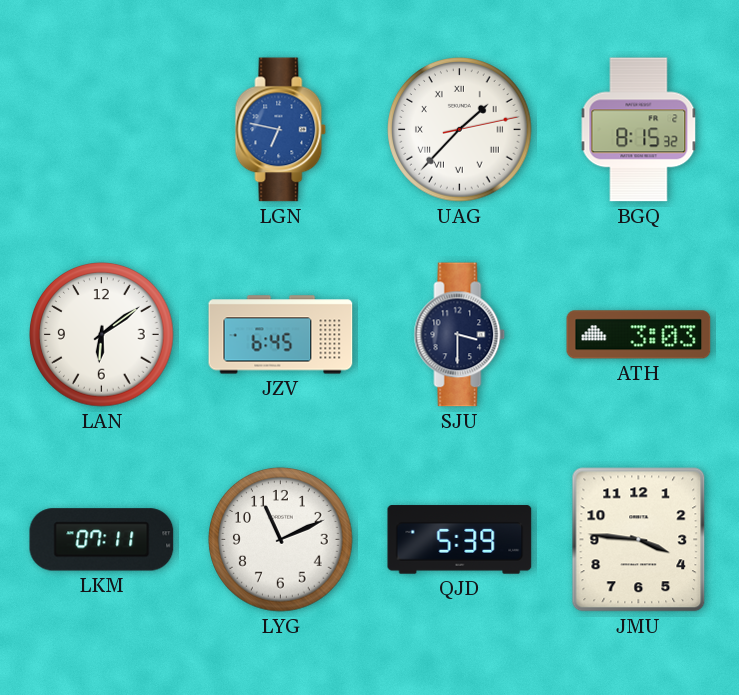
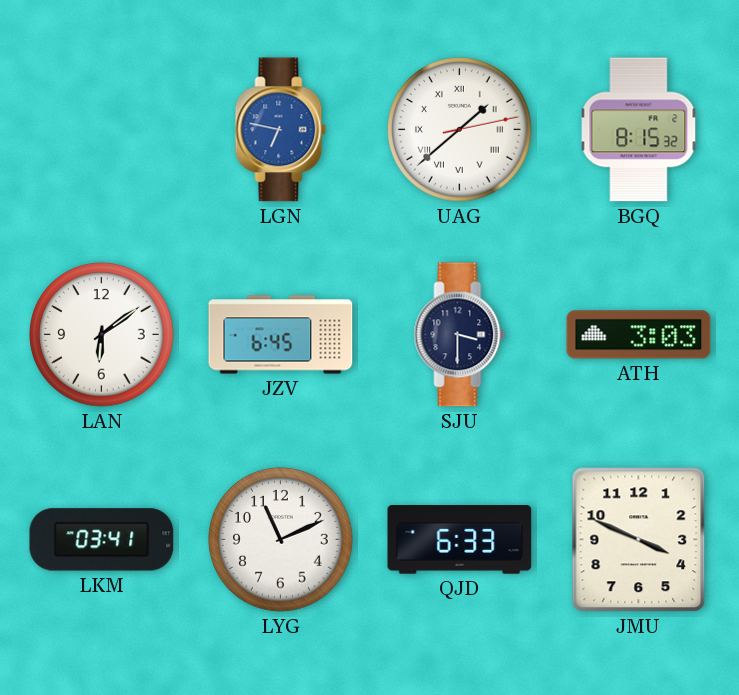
UAG: 1:37 -> 1:38 (460, 130)
LKM: 07:11 -> 03:41 (102, 540)
QJD: 5:39 -> 6:33 (460, 540)
JMU: 3:46 -> 3:49 (639, 540)
